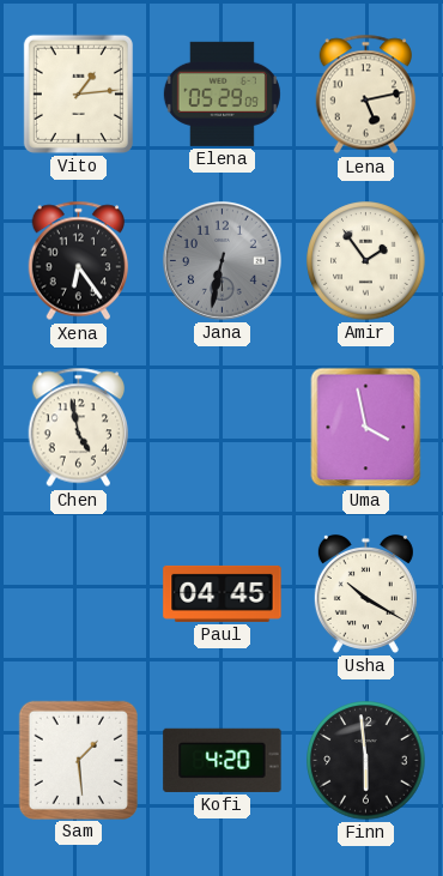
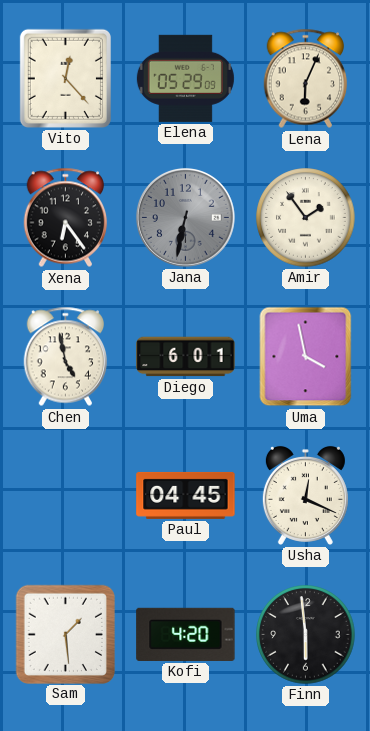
Vito: 1:14 -> 12:23 (65, 78)
Lena: 5:13 -> 6:04 (306, 79)
Diego: none -> 6:01 (186, 357)
Usha: 10:20 -> 12:19 (305, 495)
